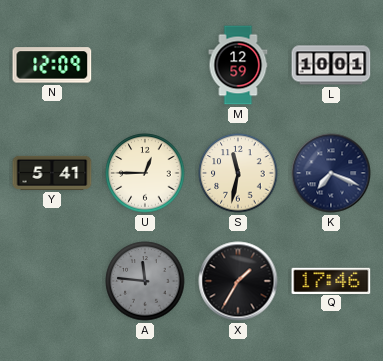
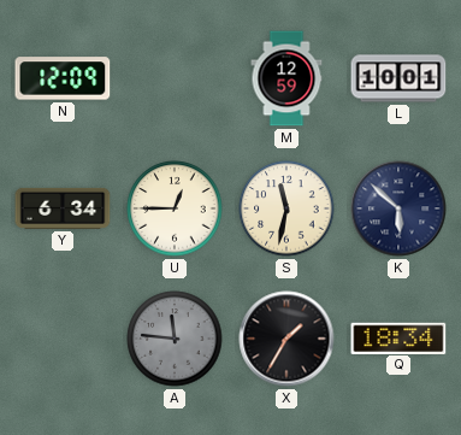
Y: 5:41 -> 6:34 (63, 208)
K: 7:19 -> 5:52 (398, 208)
Q: 17:46 -> 18:34 (398, 337)
